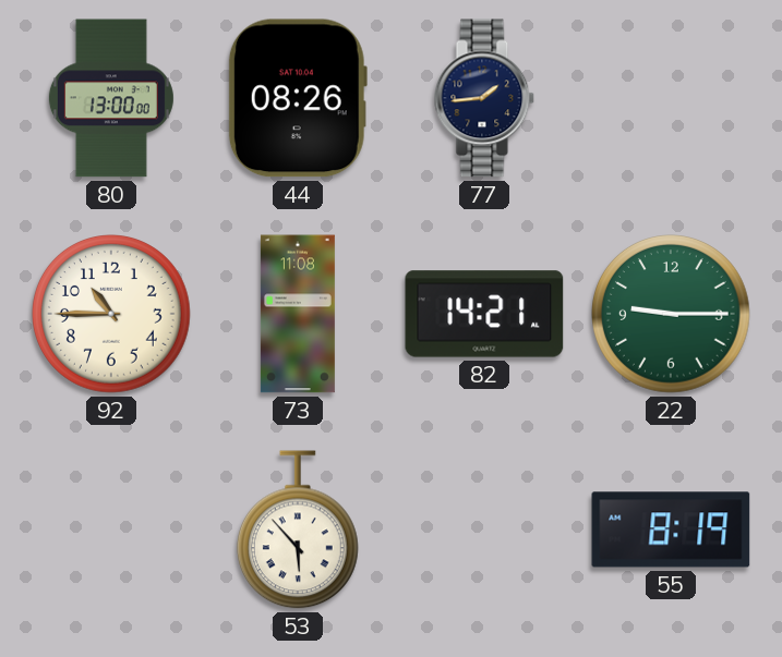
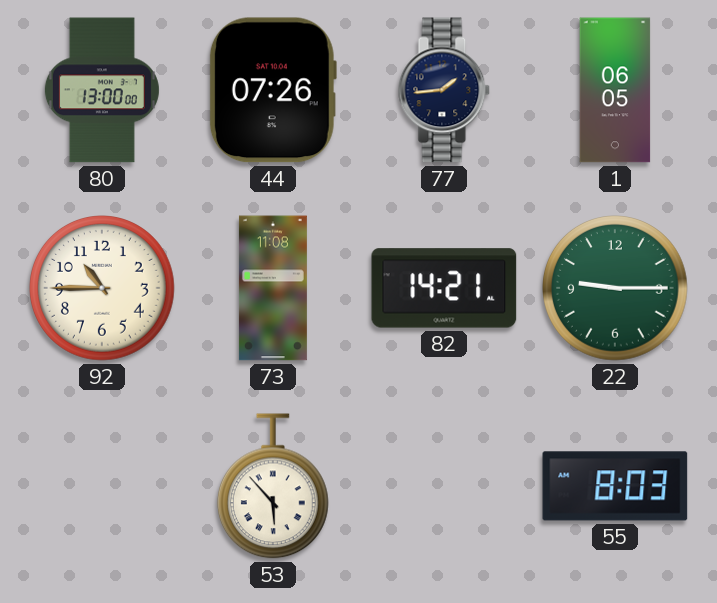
44: 08:26 -> 07:26 (273, 90)
1: none -> 06:05 (615, 90)
55: 8:19 -> 8:03 (615, 486)
